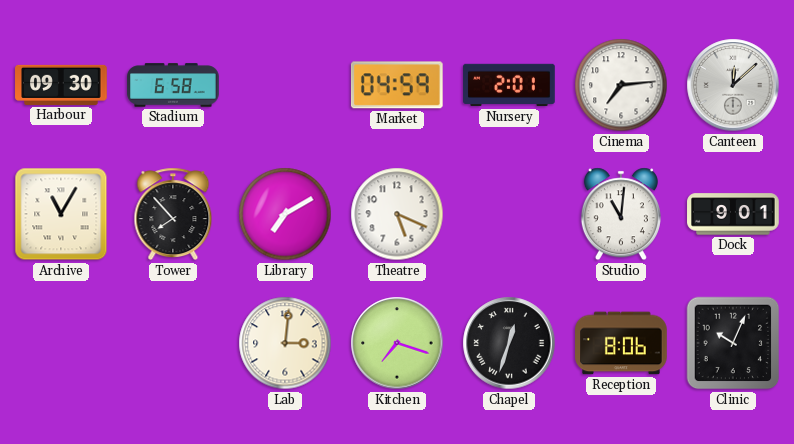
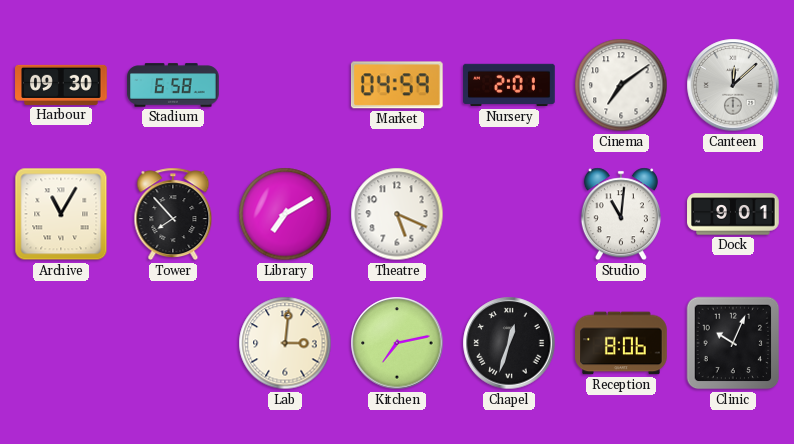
Cinema: 7:14 -> 7:09 (621, 85)
Kitchen: 7:18 -> 7:13 (397, 343)
